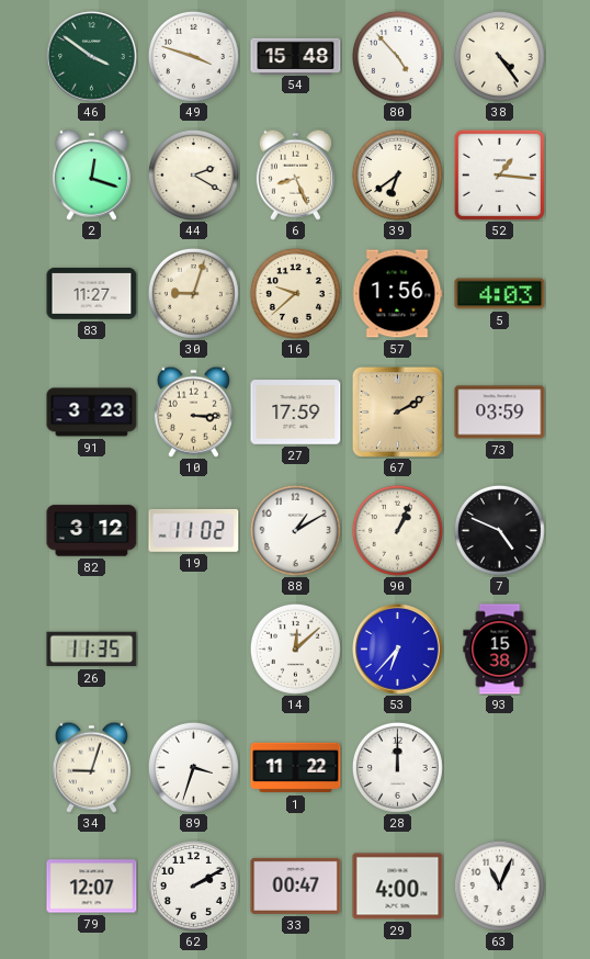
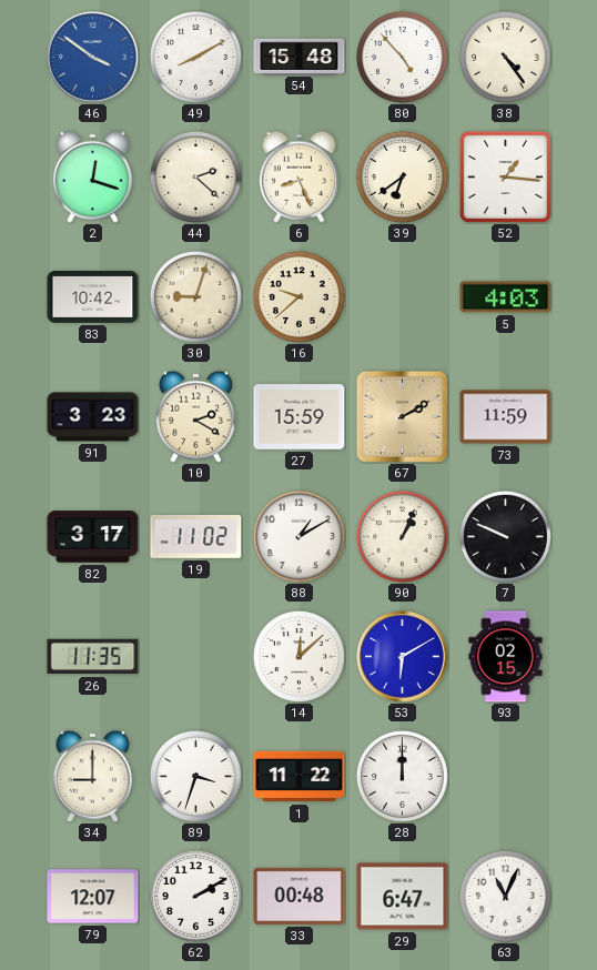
46 dial: green -> blue (93, 58)
49: 3:48 -> 8:10 (195, 57)
44: 2:20 -> 2:22 (195, 176)
83: 11:27 -> 10:42 (93, 296)
57: 1:56 -> none (397, 294)
10: 3:15 -> 2:20 (195, 416)
27: 17:59 -> 15:59 (300, 417)
73: 03:59 -> 11:59 (506, 417)
82: 3:12 -> 3:17 (93, 537)
7: 4:49 -> 9:49 (505, 536)
53: 6:37 -> 6:10 (403, 657)
93: 15:38 -> 02:15 (506, 657)
34: 9:03 -> 9:00 (92, 776)
33: 00:47 -> 00:48 (300, 896)
29: 4:00 -> 6:47 (403, 897)
